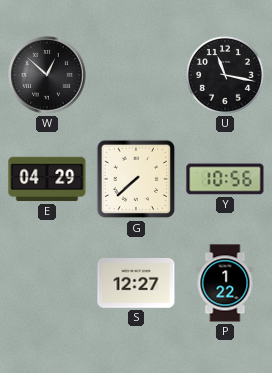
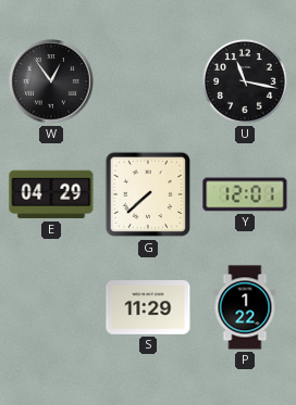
W: 12:52 -> 12:54 (51, 81)
Y: 10:56 -> 12:01 (245, 194)
S: 12:27 -> 11:29 (148, 308)
